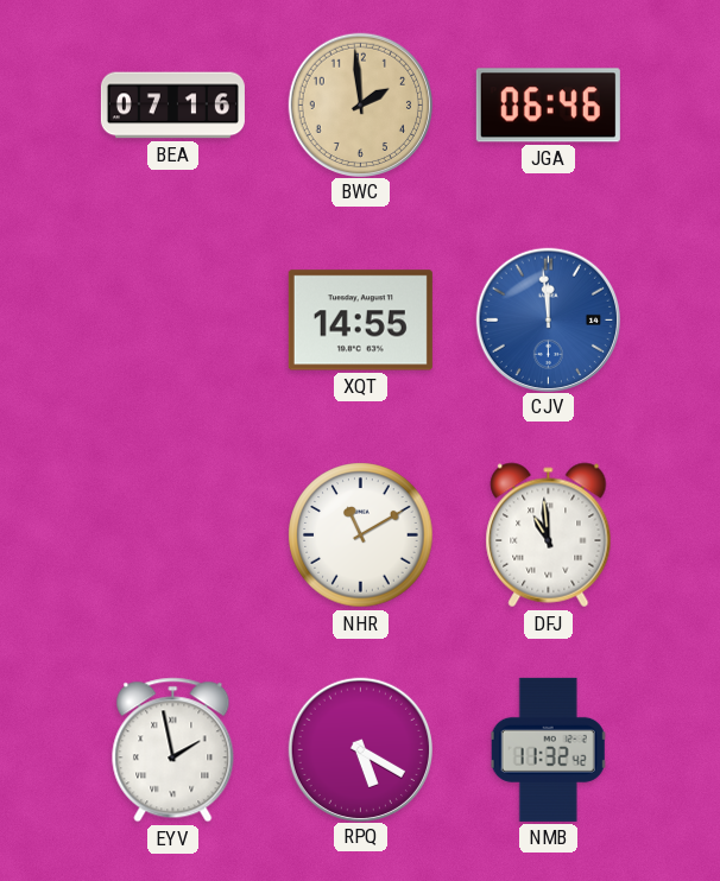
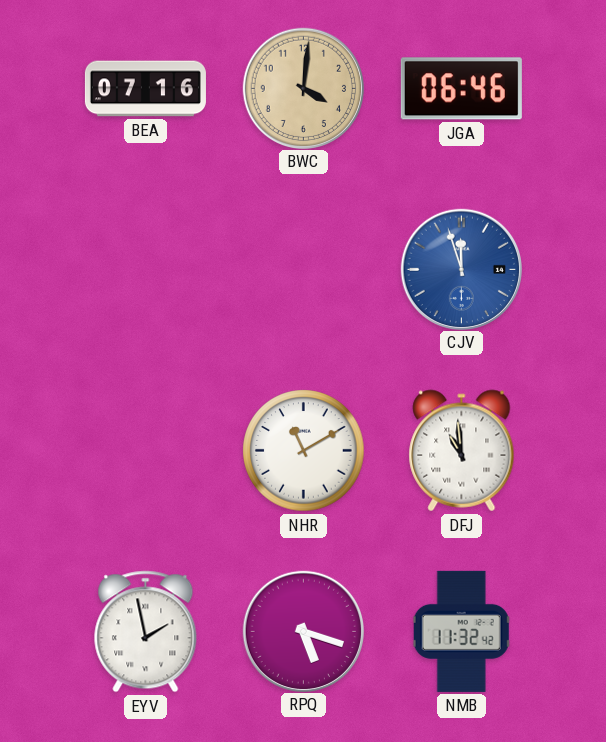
BWC: 1:59 -> 4:01 (303, 88)
XQT: 14:55 -> none (360, 321)
CJV: 11:59 -> 11:57 (461, 269)
RPQ: 5:20 -> 5:18 (303, 631)
